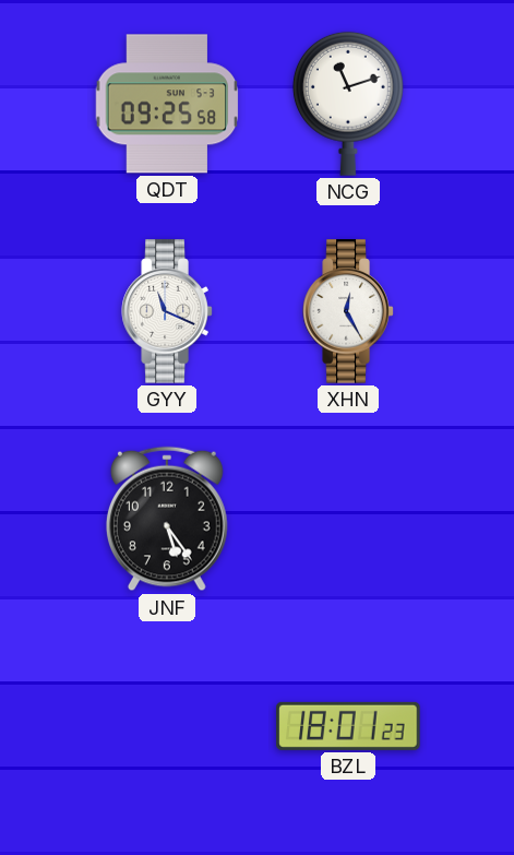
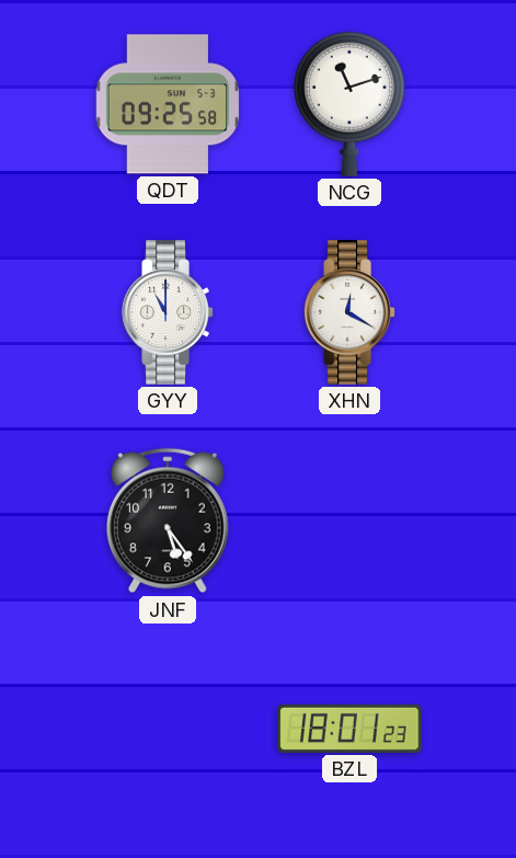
GYY: 11:19 -> 11:00 (168, 312)
XHN: 12:25 -> 12:20 (349, 312)
